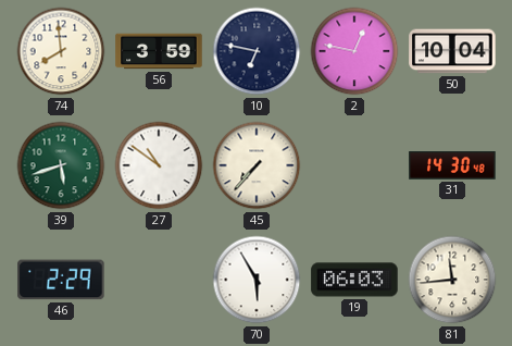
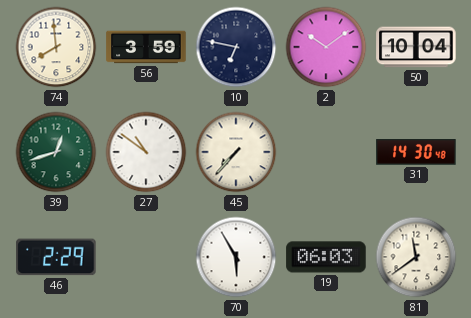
2: 12:47 -> 10:09 (326, 47)
39: 5:42 -> 12:42 (56, 152)
81: 11:44 -> 11:39 (416, 257)
